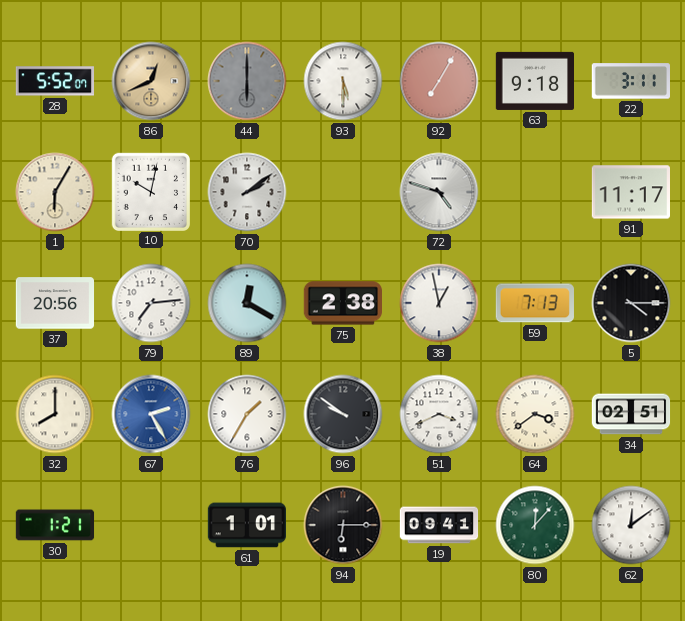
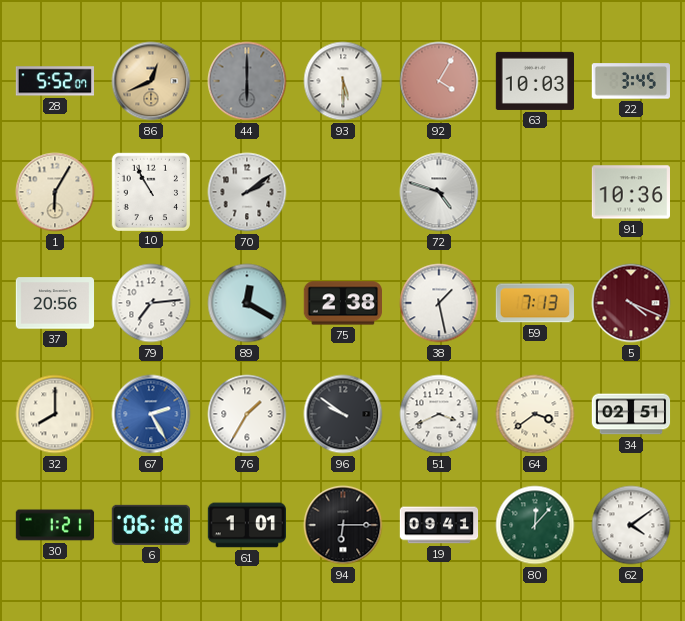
92: 7:05 -> 4:05 (439, 81)
63: 9:18 -> 10:03 (534, 81)
22: 3:11 -> 3:45 (630, 81)
10: 10:02 -> 10:55 (150, 191)
91: 11:17 -> 10:36 (630, 192)
38: 12:58 -> 1:28 (439, 303)
5: 4:15 -> 4:19 (631, 303)
5 dial: black -> burgundy (631, 303)
6: none -> 06:18 (150, 525)
62: 12:09 -> 4:09 (631, 525)
